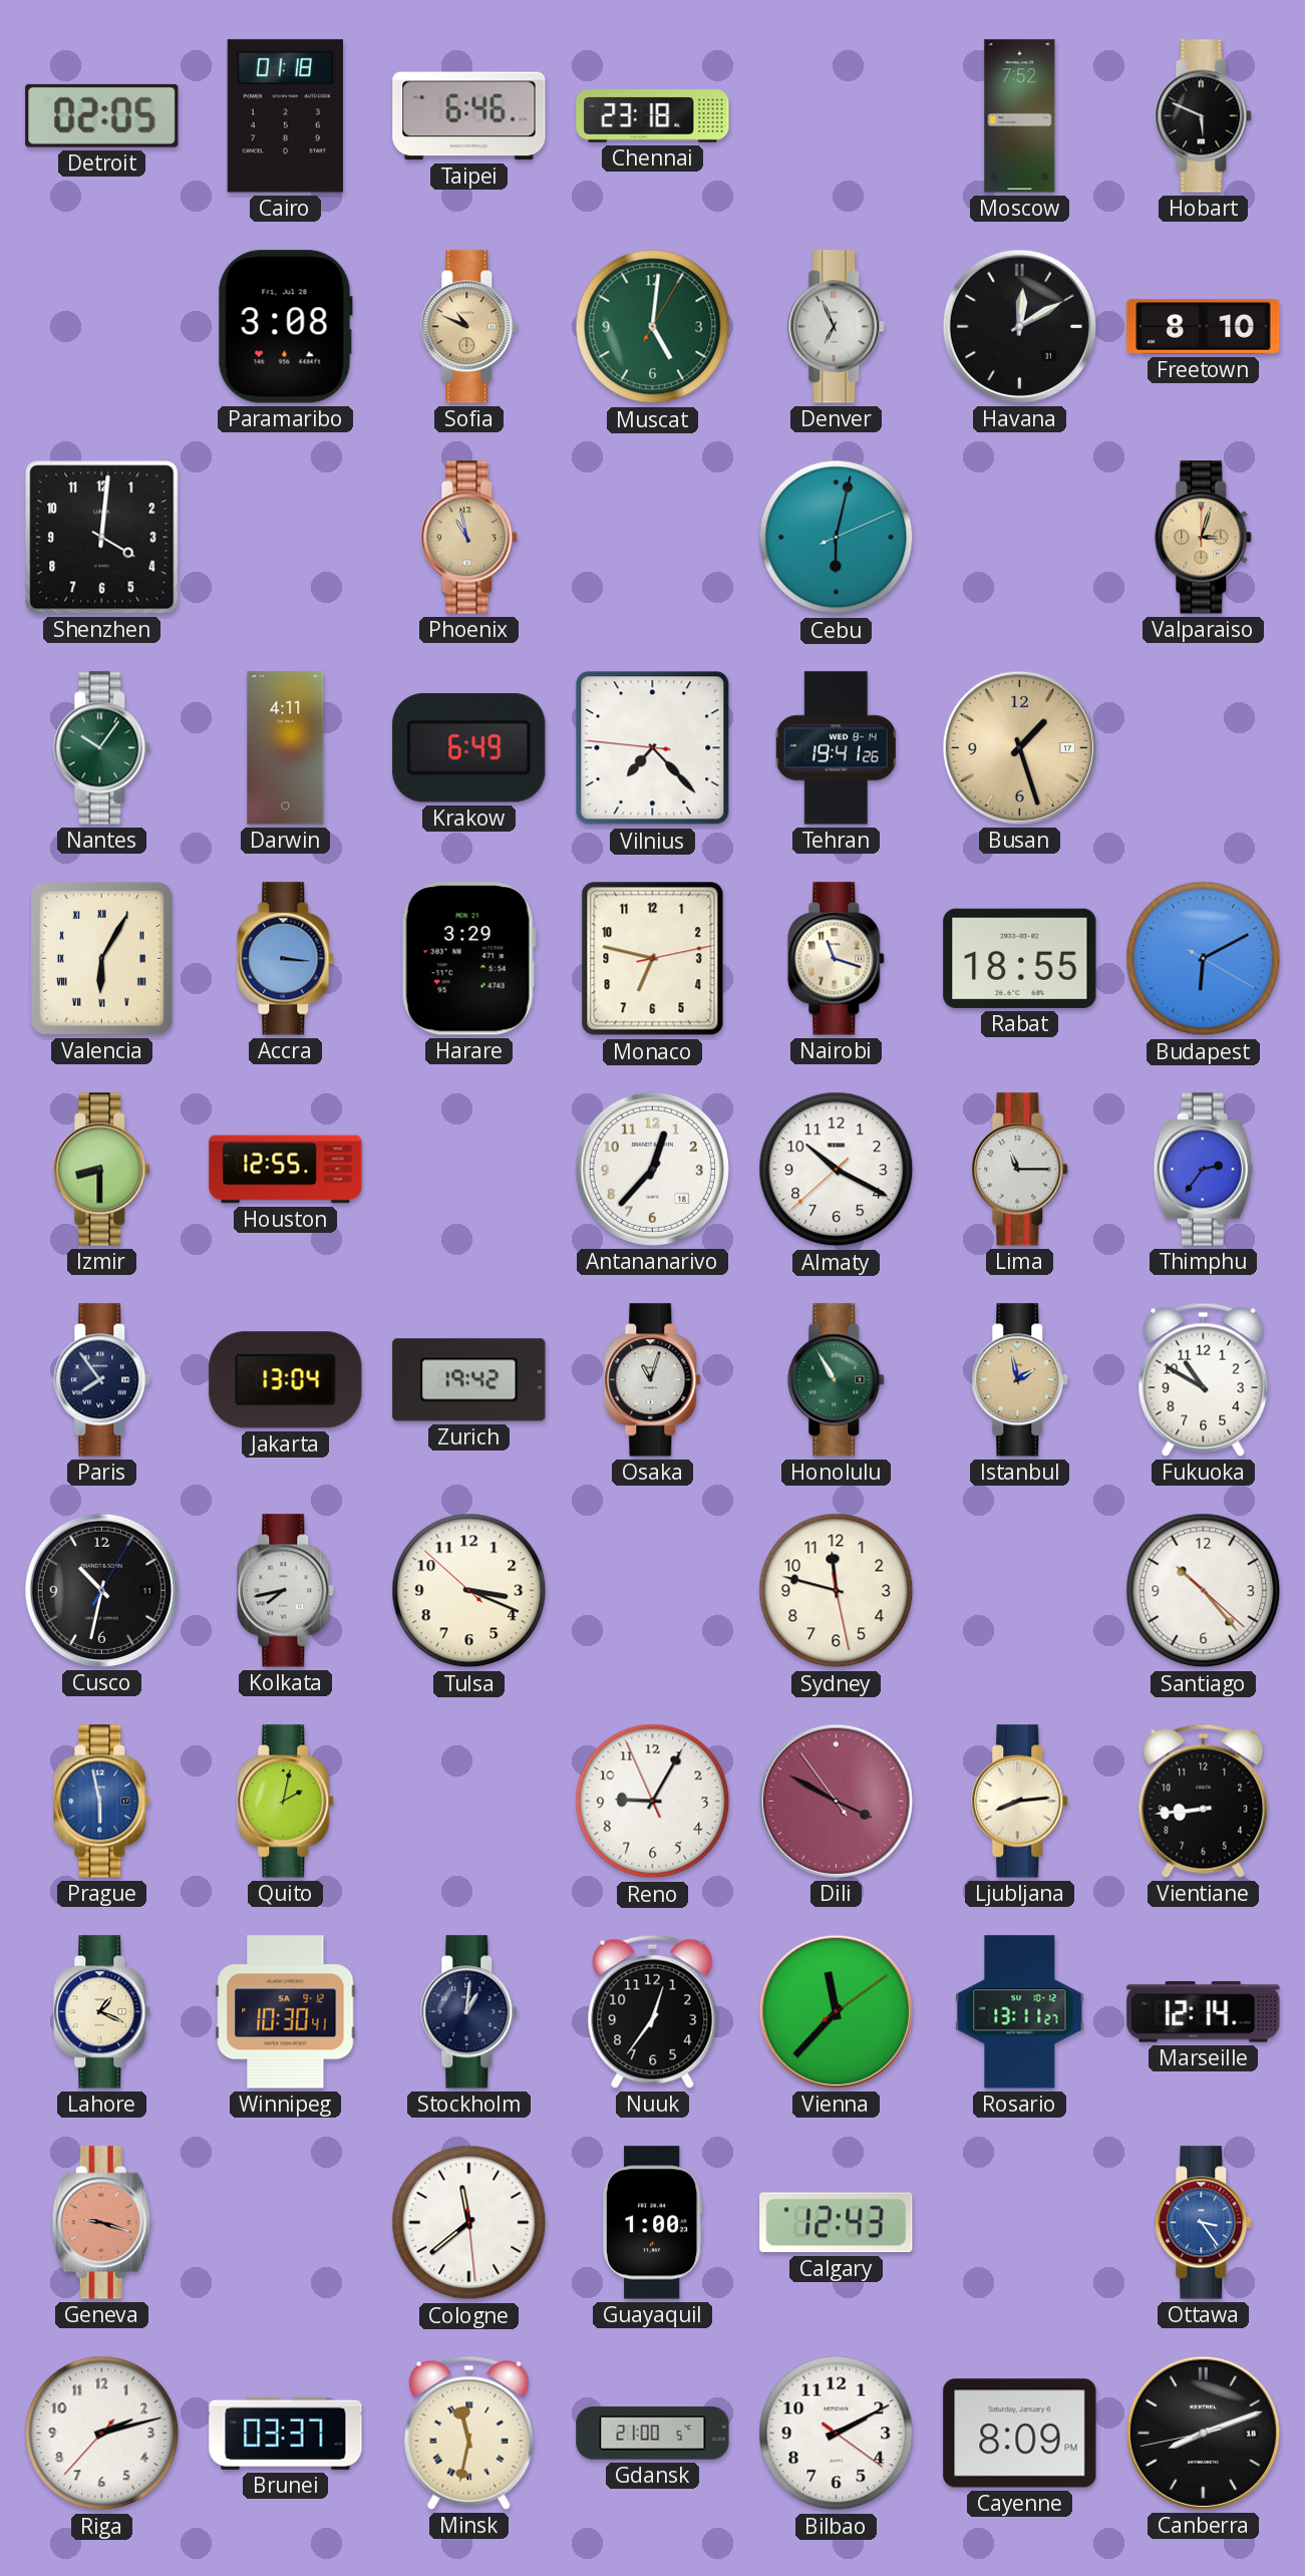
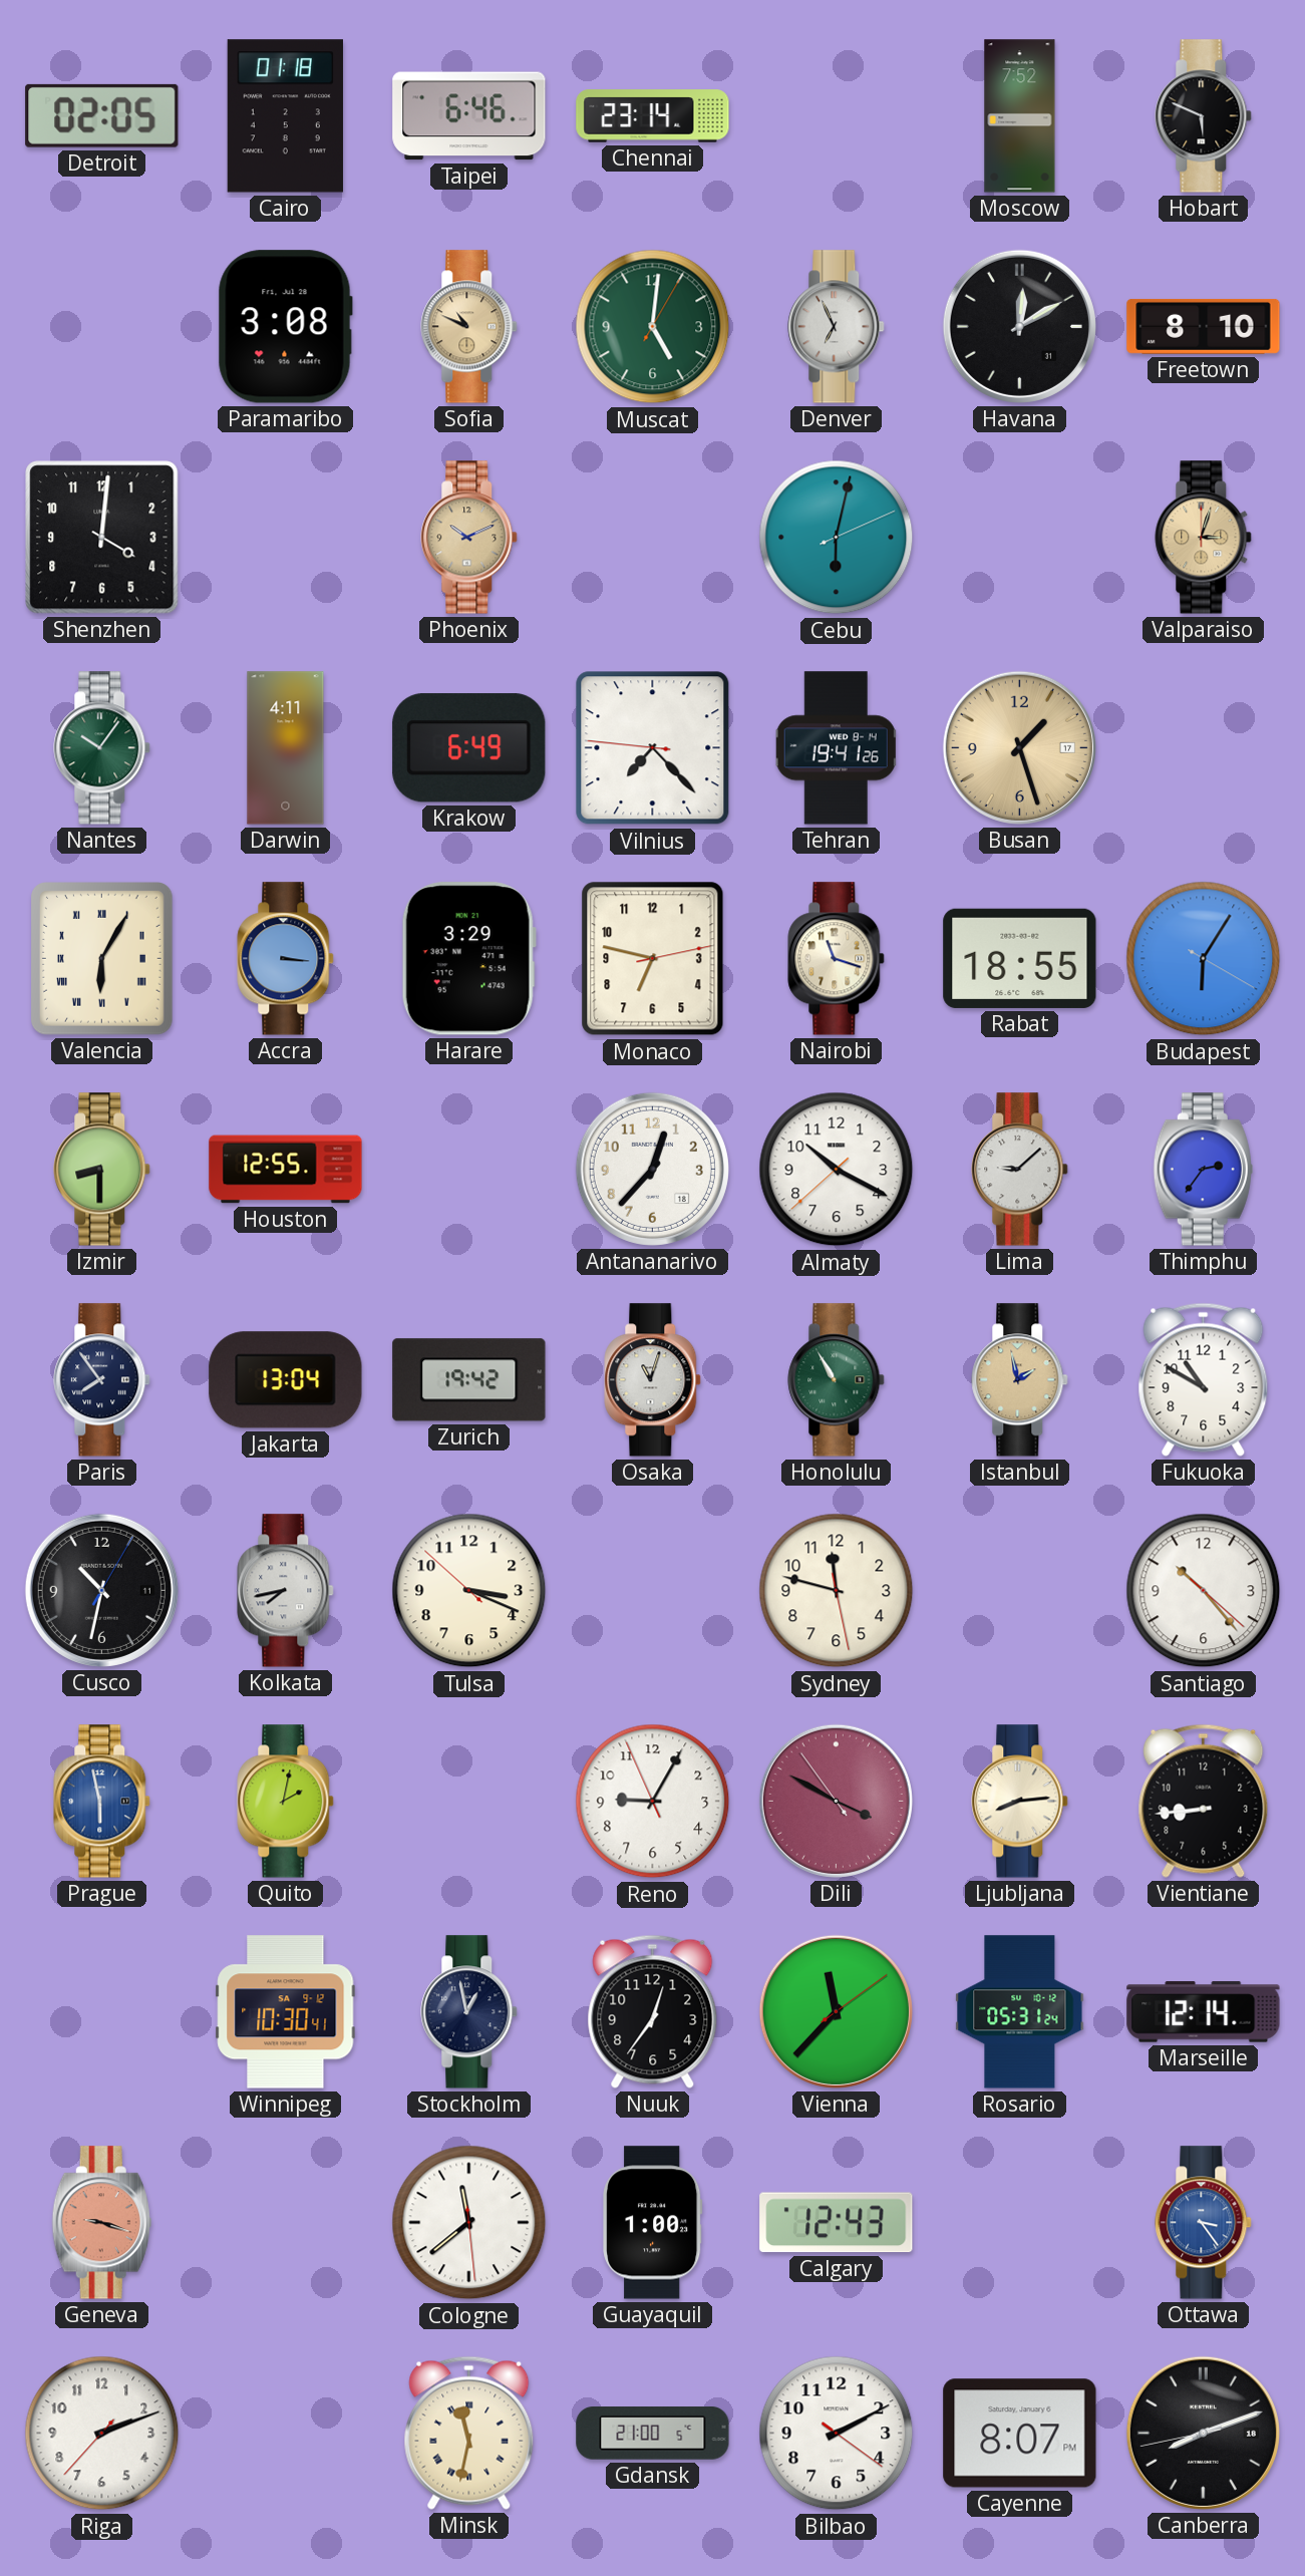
Chennai: 23:18 -> 23:14 (653, 116)
Phoenix: 10:58 -> 10:11 (469, 538)
Budapest: 6:10 -> 6:05 (1204, 959)
Lima: 11:15 -> 9:08 (1020, 1170)
Lahore: 1:19 -> none (102, 2012)
Stockholm: 1:01 -> 12:58 (469, 2012)
Rosario: 13:11 -> 05:31 (1020, 2012)
Riga: 2:12 -> 2:11 (102, 2434)
Brunei: 03:37 -> none (286, 2433)
Cayenne: 8:09 -> 8:07 (1020, 2434)
